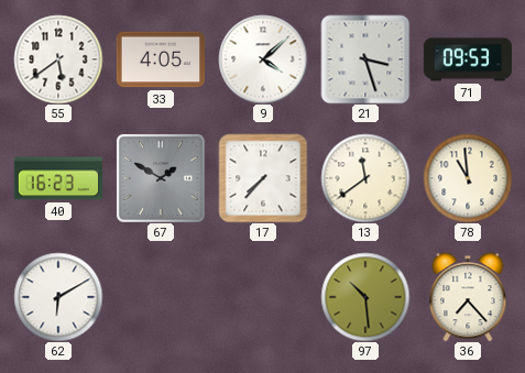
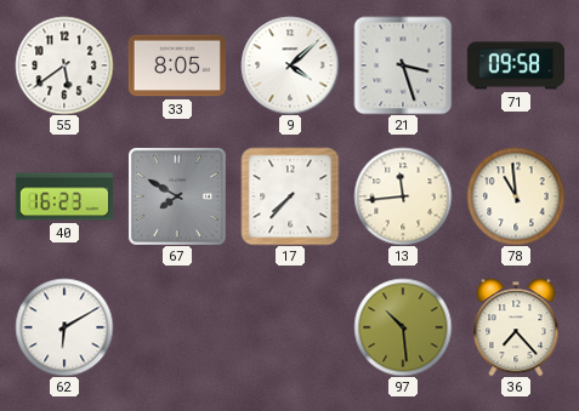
33: 4:05 -> 8:05 (176, 65)
71: 09:53 -> 09:58 (515, 65)
67: 1:50 -> 7:50 (177, 196)
13: 11:39 -> 11:44 (403, 196)
